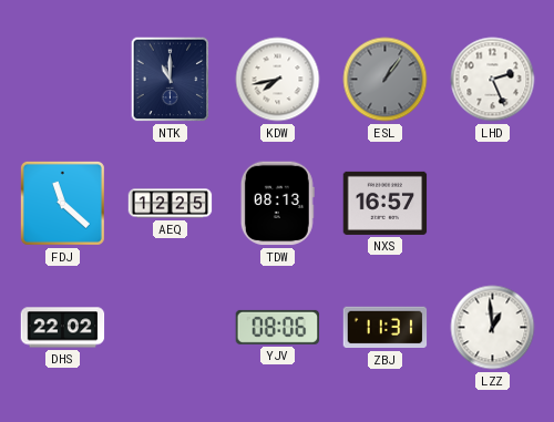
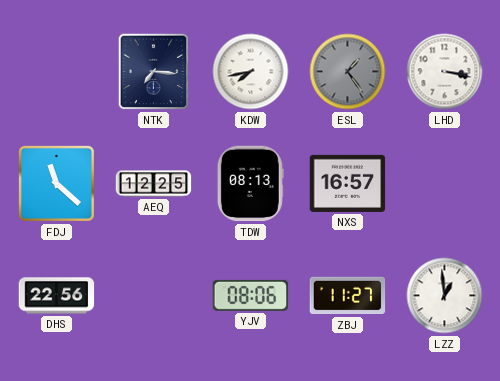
NTK: 11:00 -> 7:16 (154, 72)
ESL: 1:06 -> 1:24 (348, 72)
LHD: 2:26 -> 3:17 (445, 72)
DHS: 22:02 -> 22:56 (57, 296)
ZBJ: 11:31 -> 11:27 (348, 296)
